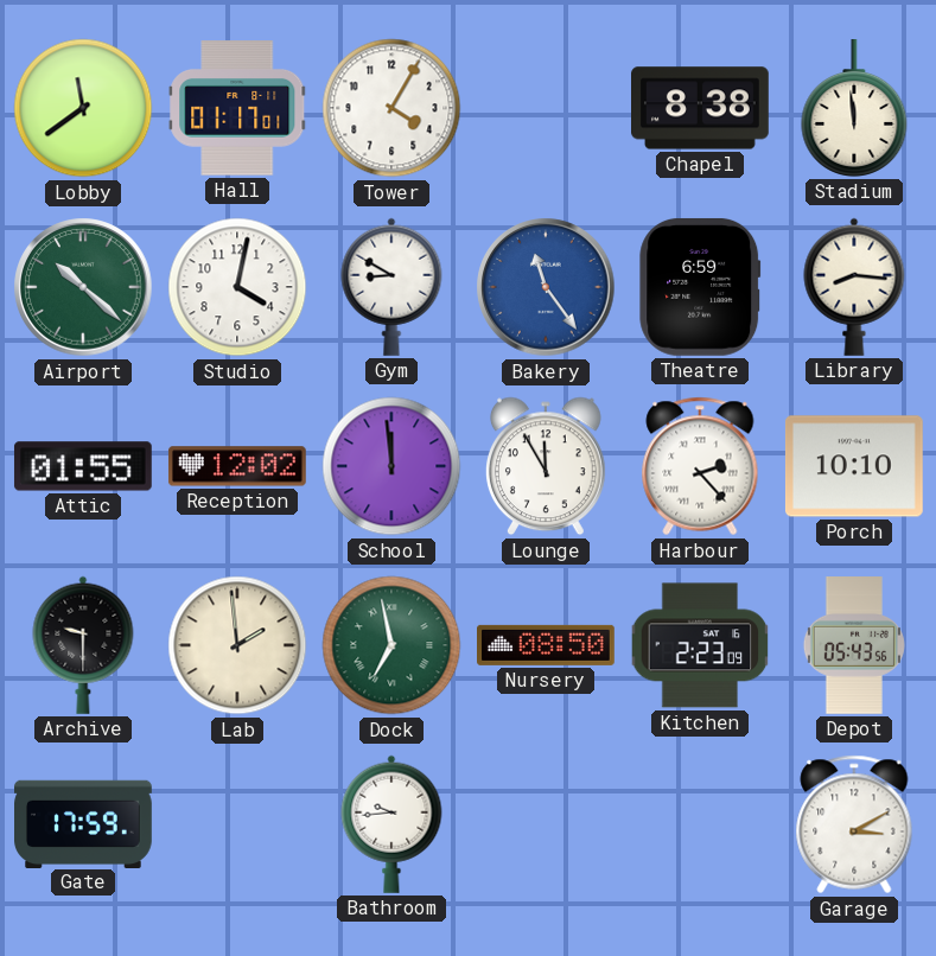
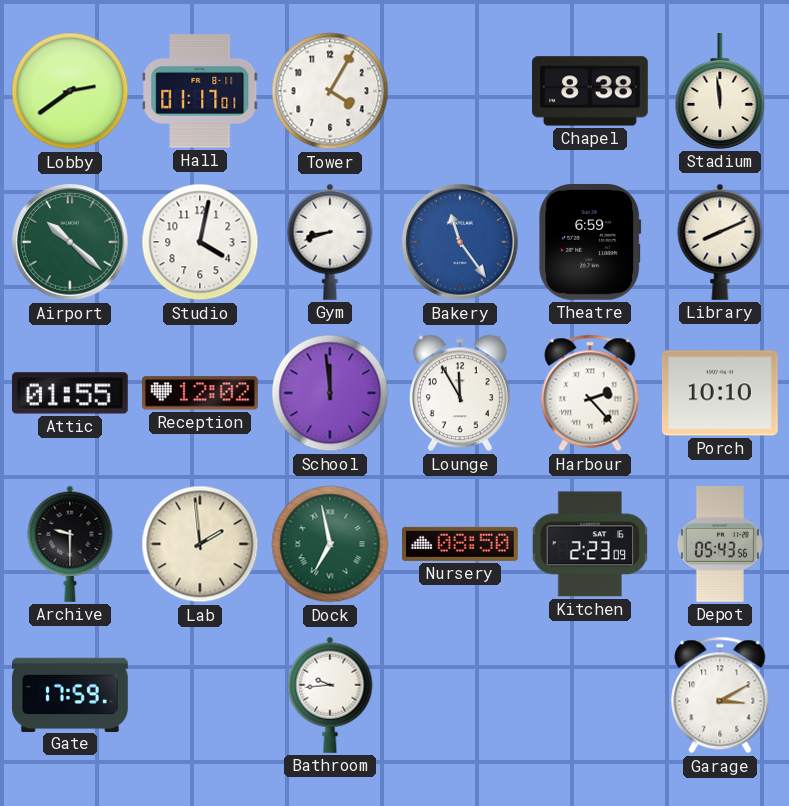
Lobby: 11:39 -> 2:39 (70, 91)
Gym: 8:50 -> 8:42 (330, 242)
Library: 8:16 -> 8:11 (720, 242)
